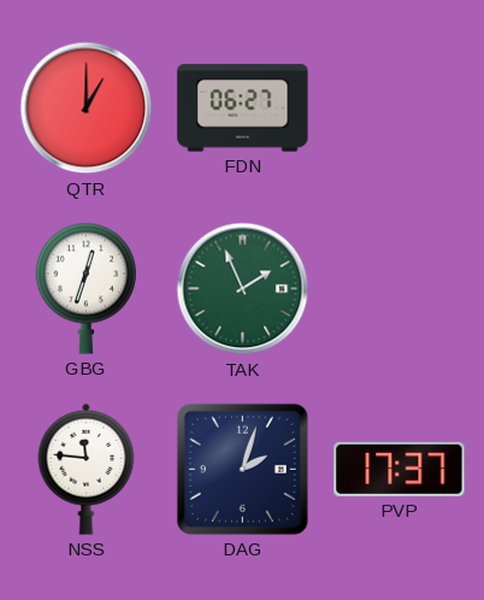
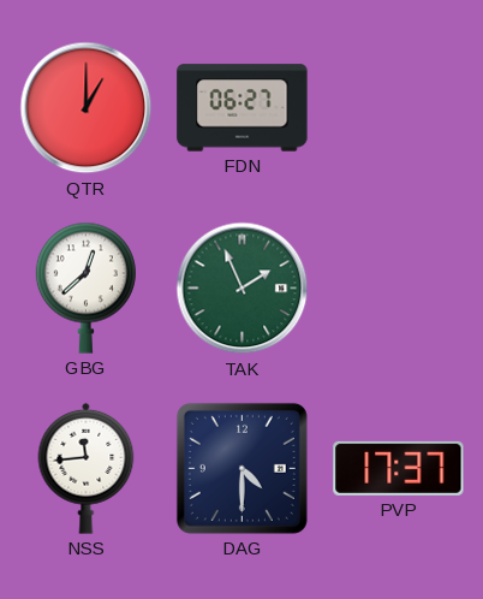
GBG: 12:33 -> 12:38 (85, 287)
NSS: 11:46 -> 11:44 (87, 468)
DAG: 2:03 -> 4:30 (241, 468)
